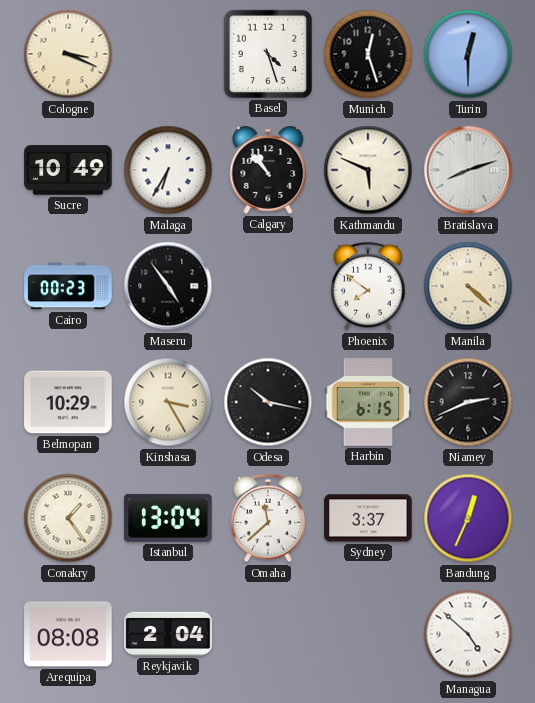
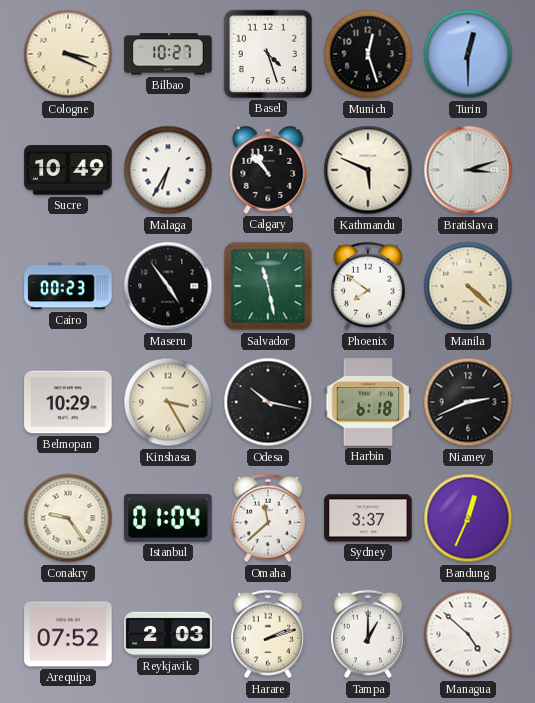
Bilbao: none -> 10:27 (168, 54)
Bratislava: 8:12 -> 3:12 (468, 170)
Salvador: none -> 11:28 (268, 286)
Harbin: 6:15 -> 6:18 (368, 402)
Conakry: 1:24 -> 9:24 (68, 518)
Istanbul: 13:04 -> 01:04 (168, 518)
Arequipa: 08:08 -> 07:52 (68, 634)
Reykjavik: 2:04 -> 2:03 (168, 634)
Harare: none -> 2:12 (268, 634)
Tampa: none -> 1:00 (368, 634)
